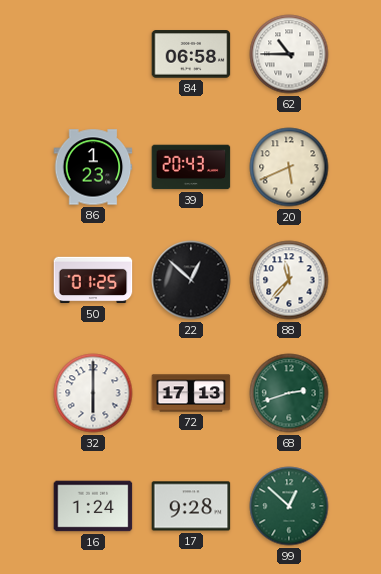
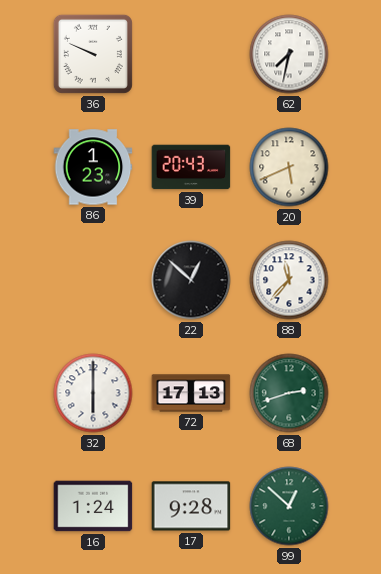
36: none -> 9:49 (93, 54)
84: 06:58 -> none (191, 54)
62: 10:45 -> 7:32 (289, 54)
50: 01:25 -> none (93, 280)
